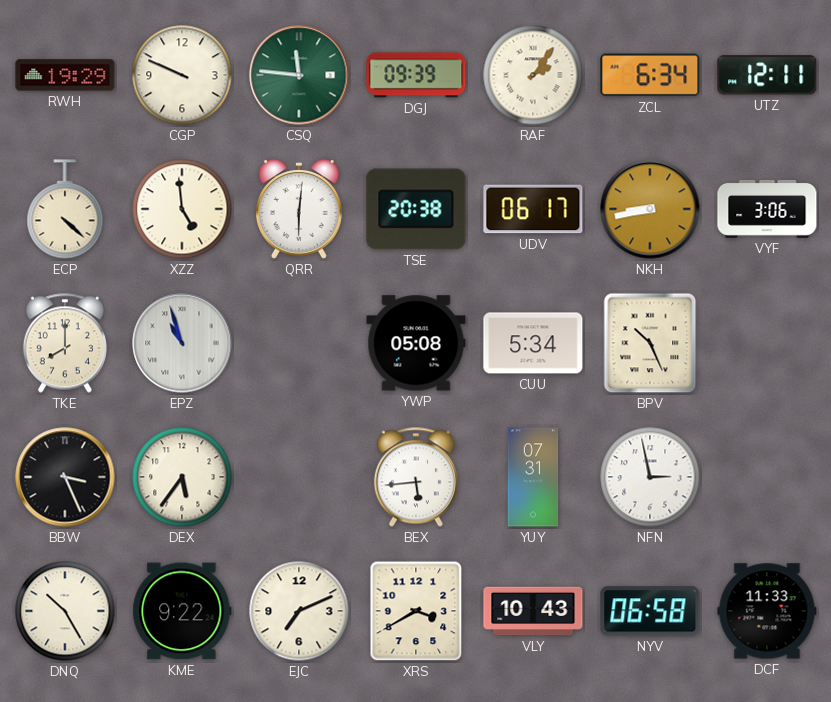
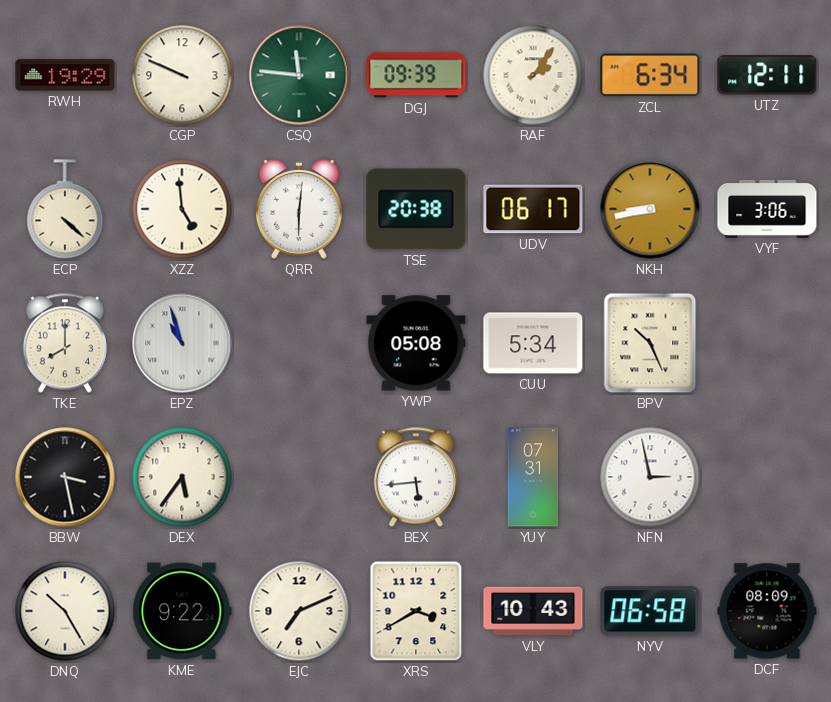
BBW: 3:26 -> 3:28 (65, 477)
DCF: 11:33 -> 08:09 (767, 611)
